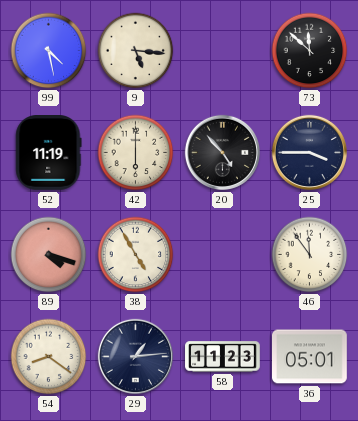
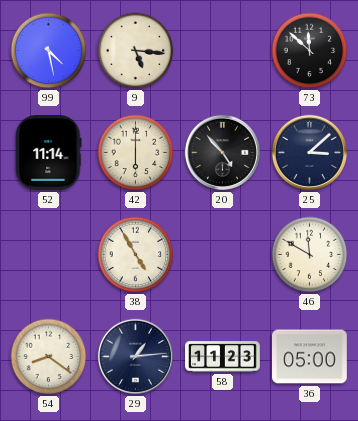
52: 11:19 -> 11:14 (49, 153)
25: 3:45 -> 3:08 (309, 152)
89: 4:18 -> none (49, 255)
46: 11:54 -> 11:50 (310, 255)
36: 05:01 -> 05:00 (310, 357)
